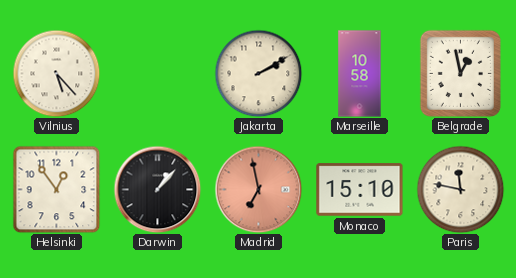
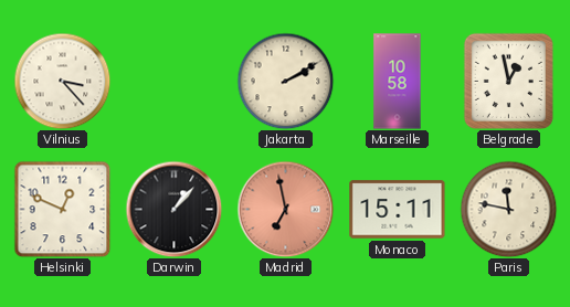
Vilnius: 5:23 -> 3:23 (62, 81)
Helsinki: 12:54 -> 12:49 (62, 209)
Monaco: 15:10 -> 15:11 (398, 210)
